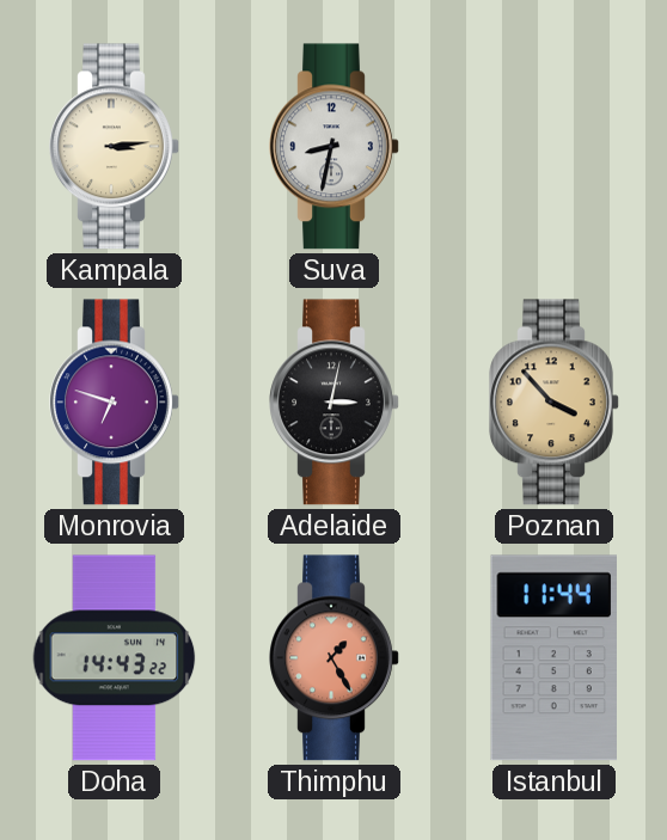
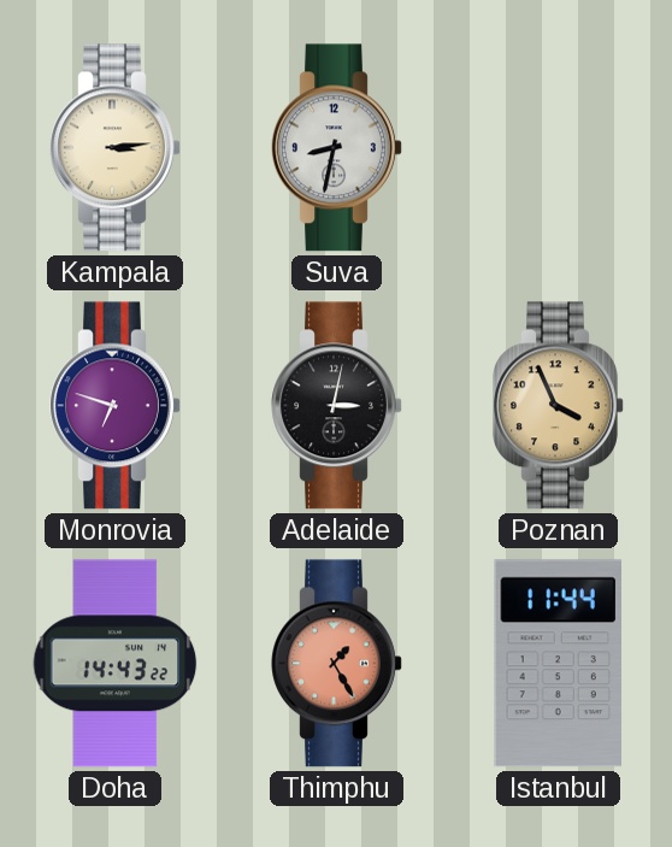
Poznan: 3:53 -> 3:56 (559, 406)
